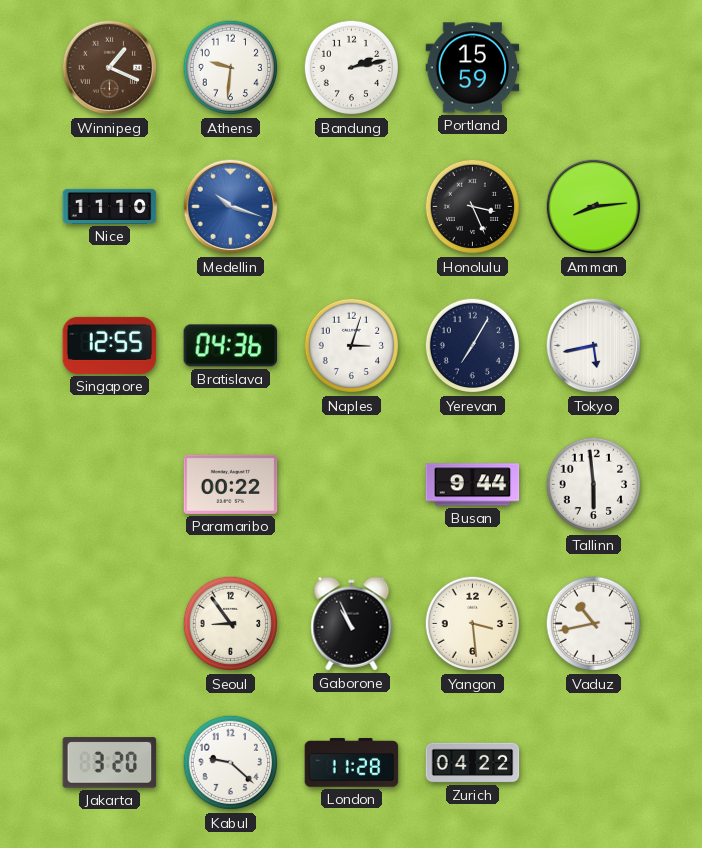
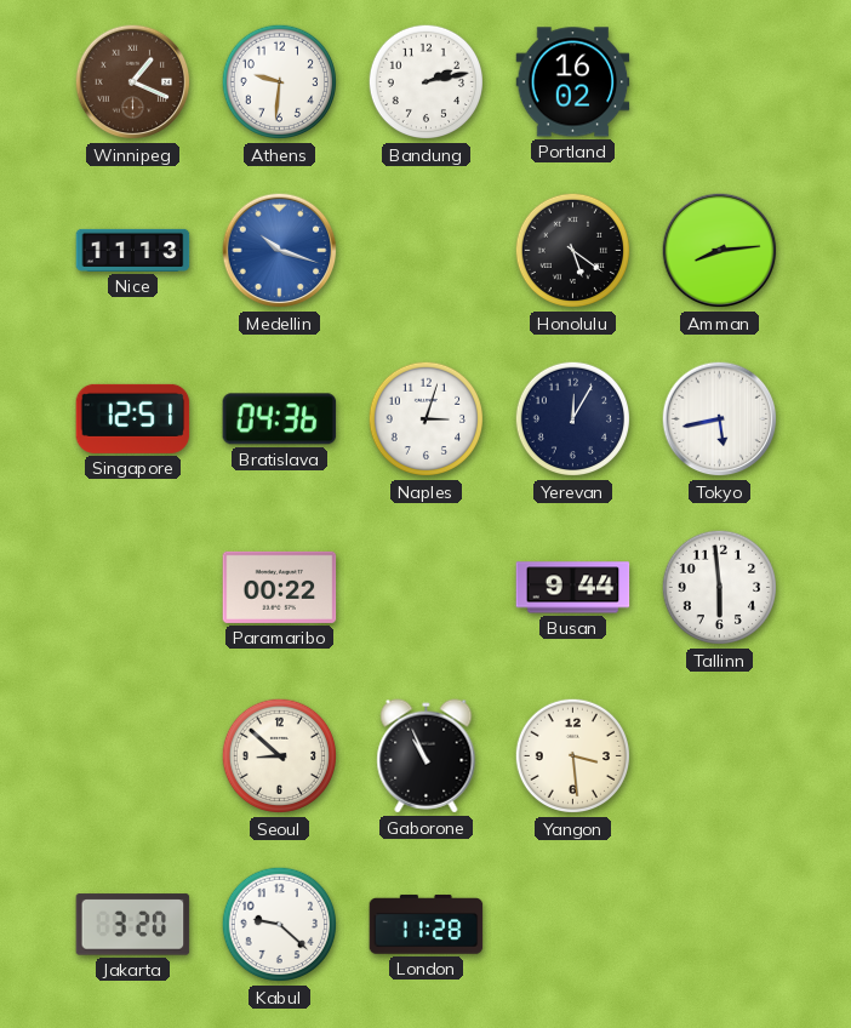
Portland: 15:59 -> 16:02 (573, 82)
Nice: 11:10 -> 11:13 (133, 250)
Honolulu: 3:26 -> 5:21 (573, 251)
Singapore: 12:55 -> 12:51 (133, 418)
Yerevan: 7:05 -> 12:05 (573, 419)
Seoul: 8:54 -> 8:52 (280, 756)
Vaduz: 10:43 -> none (594, 624)
Zurich: 04:22 -> none (473, 763)
